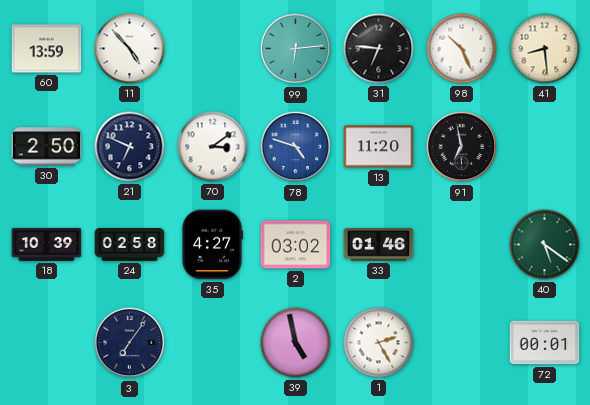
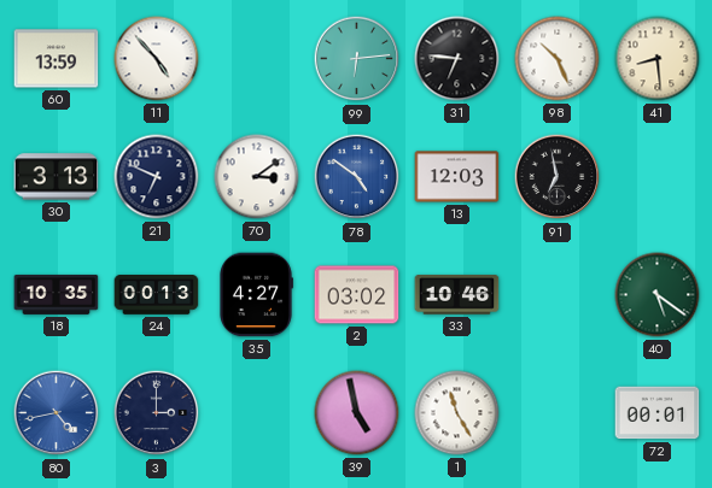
30: 2:50 -> 3:13 (57, 177)
78: 4:48 -> 4:51 (357, 177)
13: 11:20 -> 12:03 (457, 177)
18: 10:39 -> 10:35 (57, 294)
24: 02:58 -> 00:13 (157, 295)
33: 01:46 -> 10:46 (457, 295)
80: none -> 4:43 (57, 413)
3: 7:06 -> 3:00 (157, 413)
1: 2:25 -> 11:25 (457, 413)
